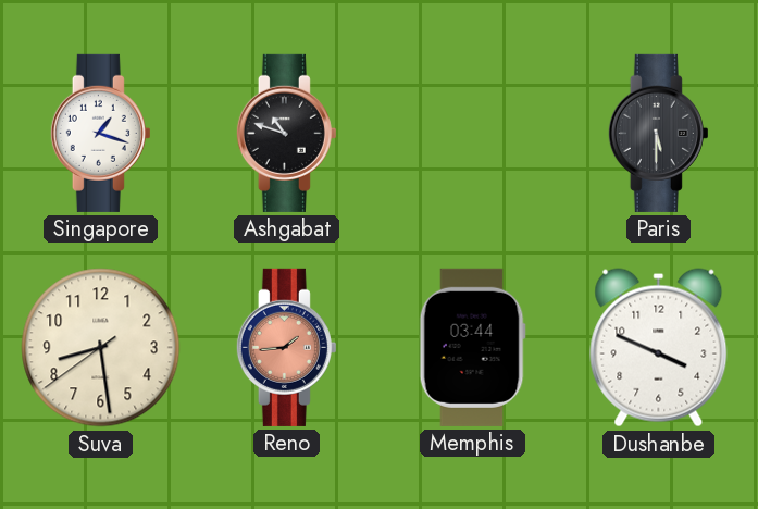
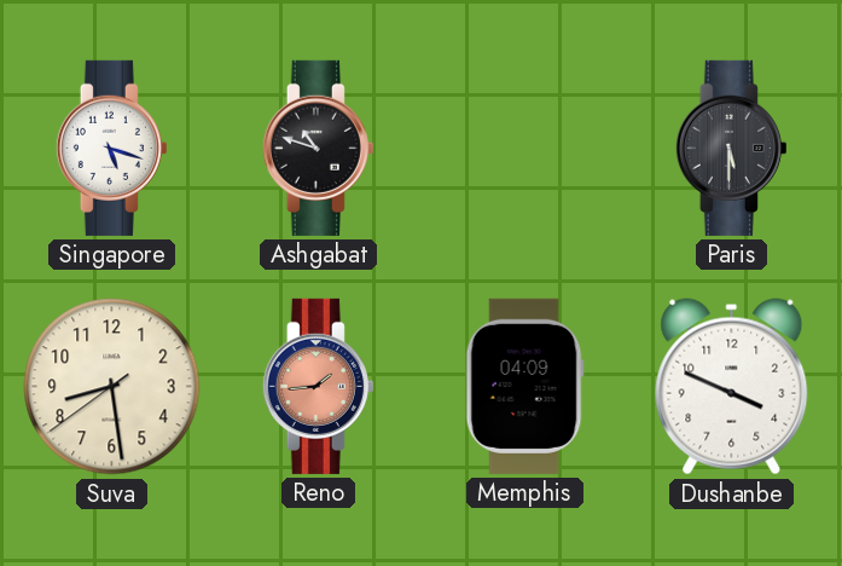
Singapore: 1:18 -> 5:18 (111, 148)
Memphis: 03:44 -> 04:09 (524, 386)
